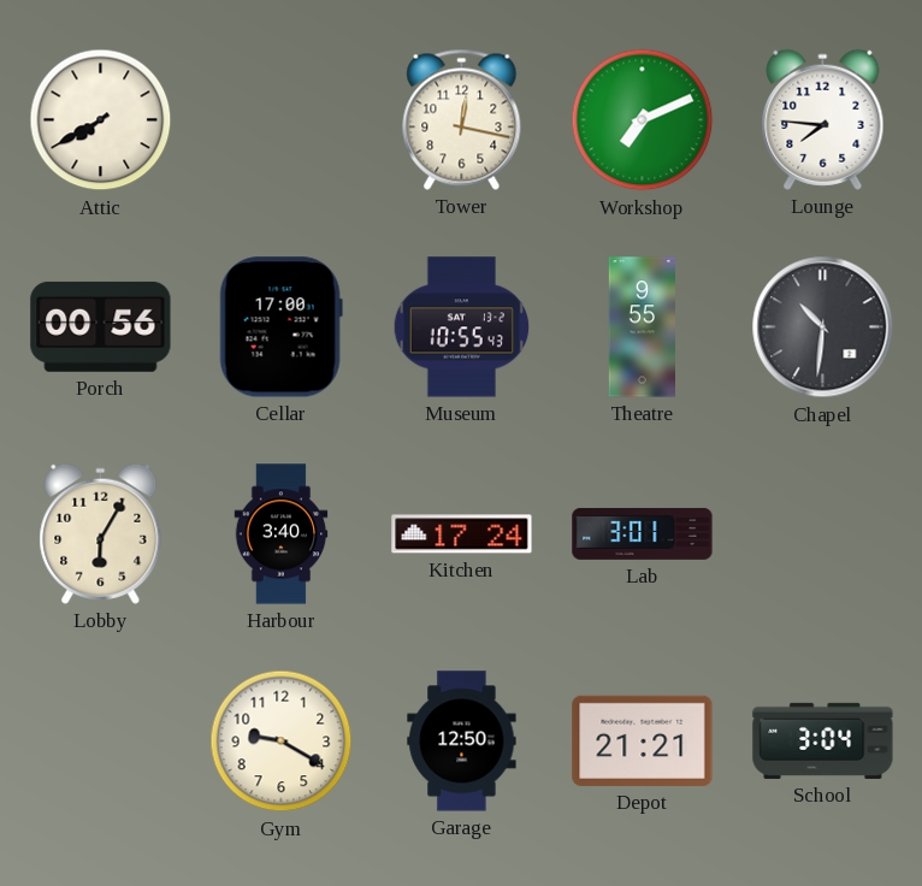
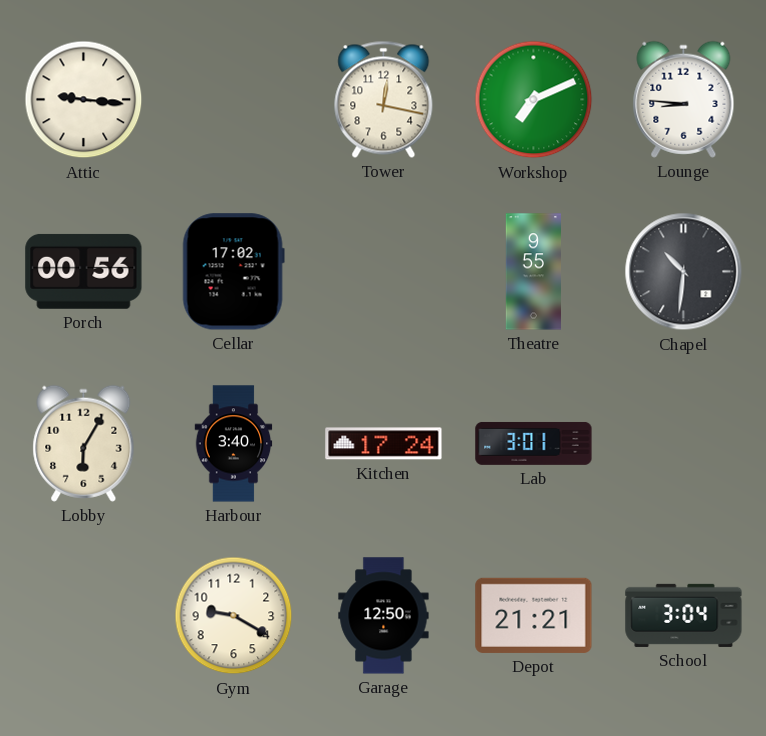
Attic: 7:40 -> 9:16 (84, 100)
Lounge: 7:46 -> 8:46 (684, 99)
Cellar: 17:00 -> 17:02 (233, 272)
Museum: 10:55 -> none (462, 327)
